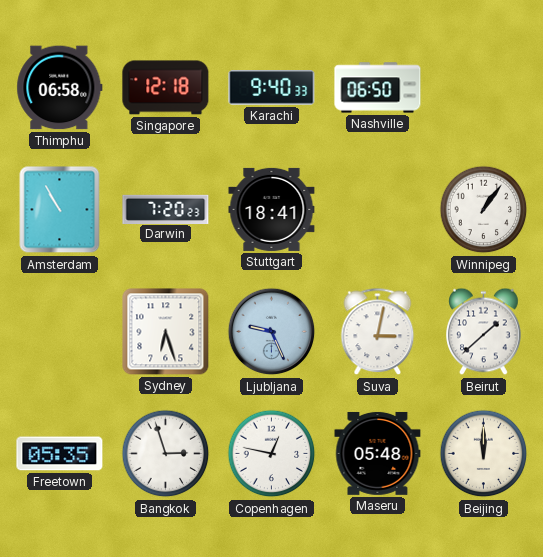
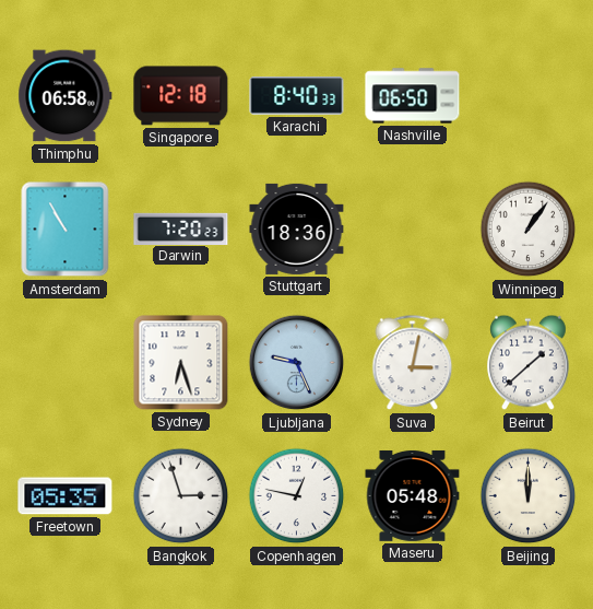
Karachi: 9:40 -> 8:40 (297, 96)
Stuttgart: 18:41 -> 18:36 (297, 229)
